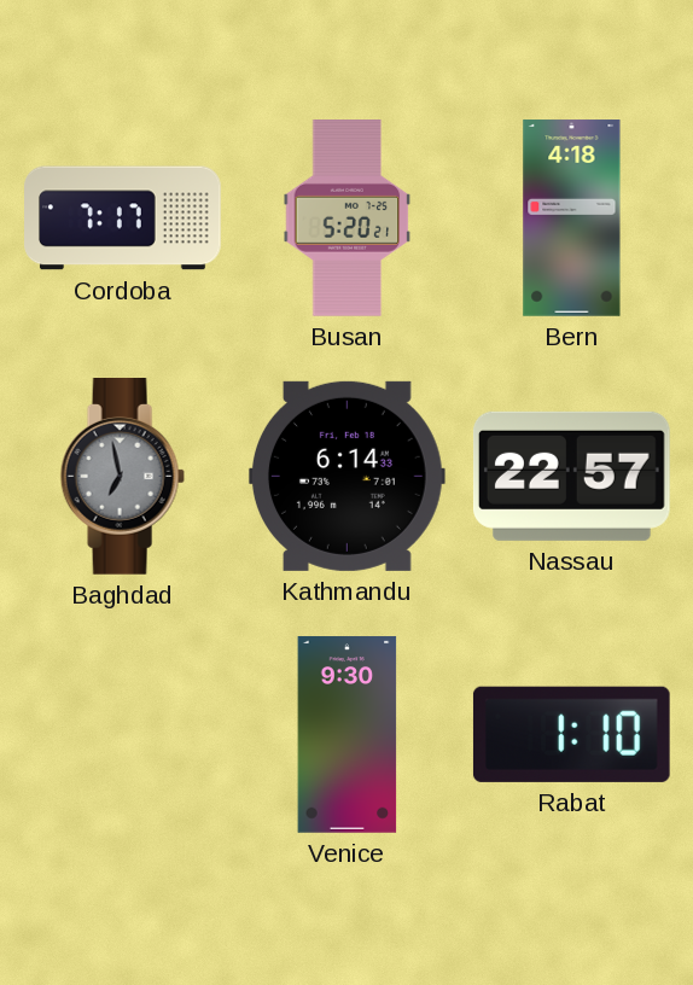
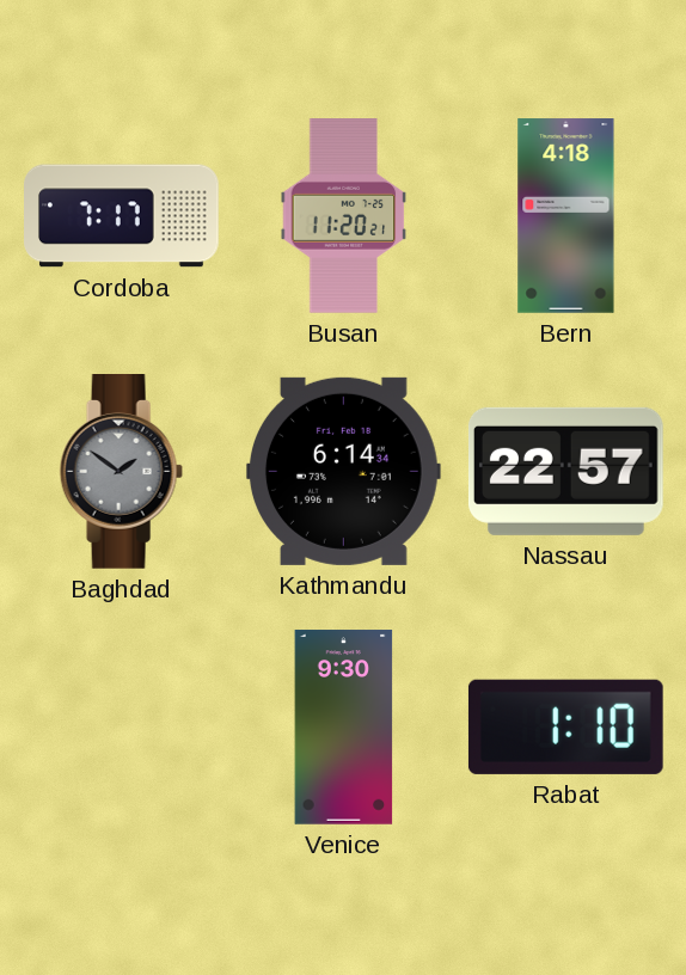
Busan: 5:20 -> 11:20 (344, 216)
Baghdad: 6:58 -> 1:51 (121, 472)
Kathmandu: 6:14:33 -> 6:14:34 (343, 471)
